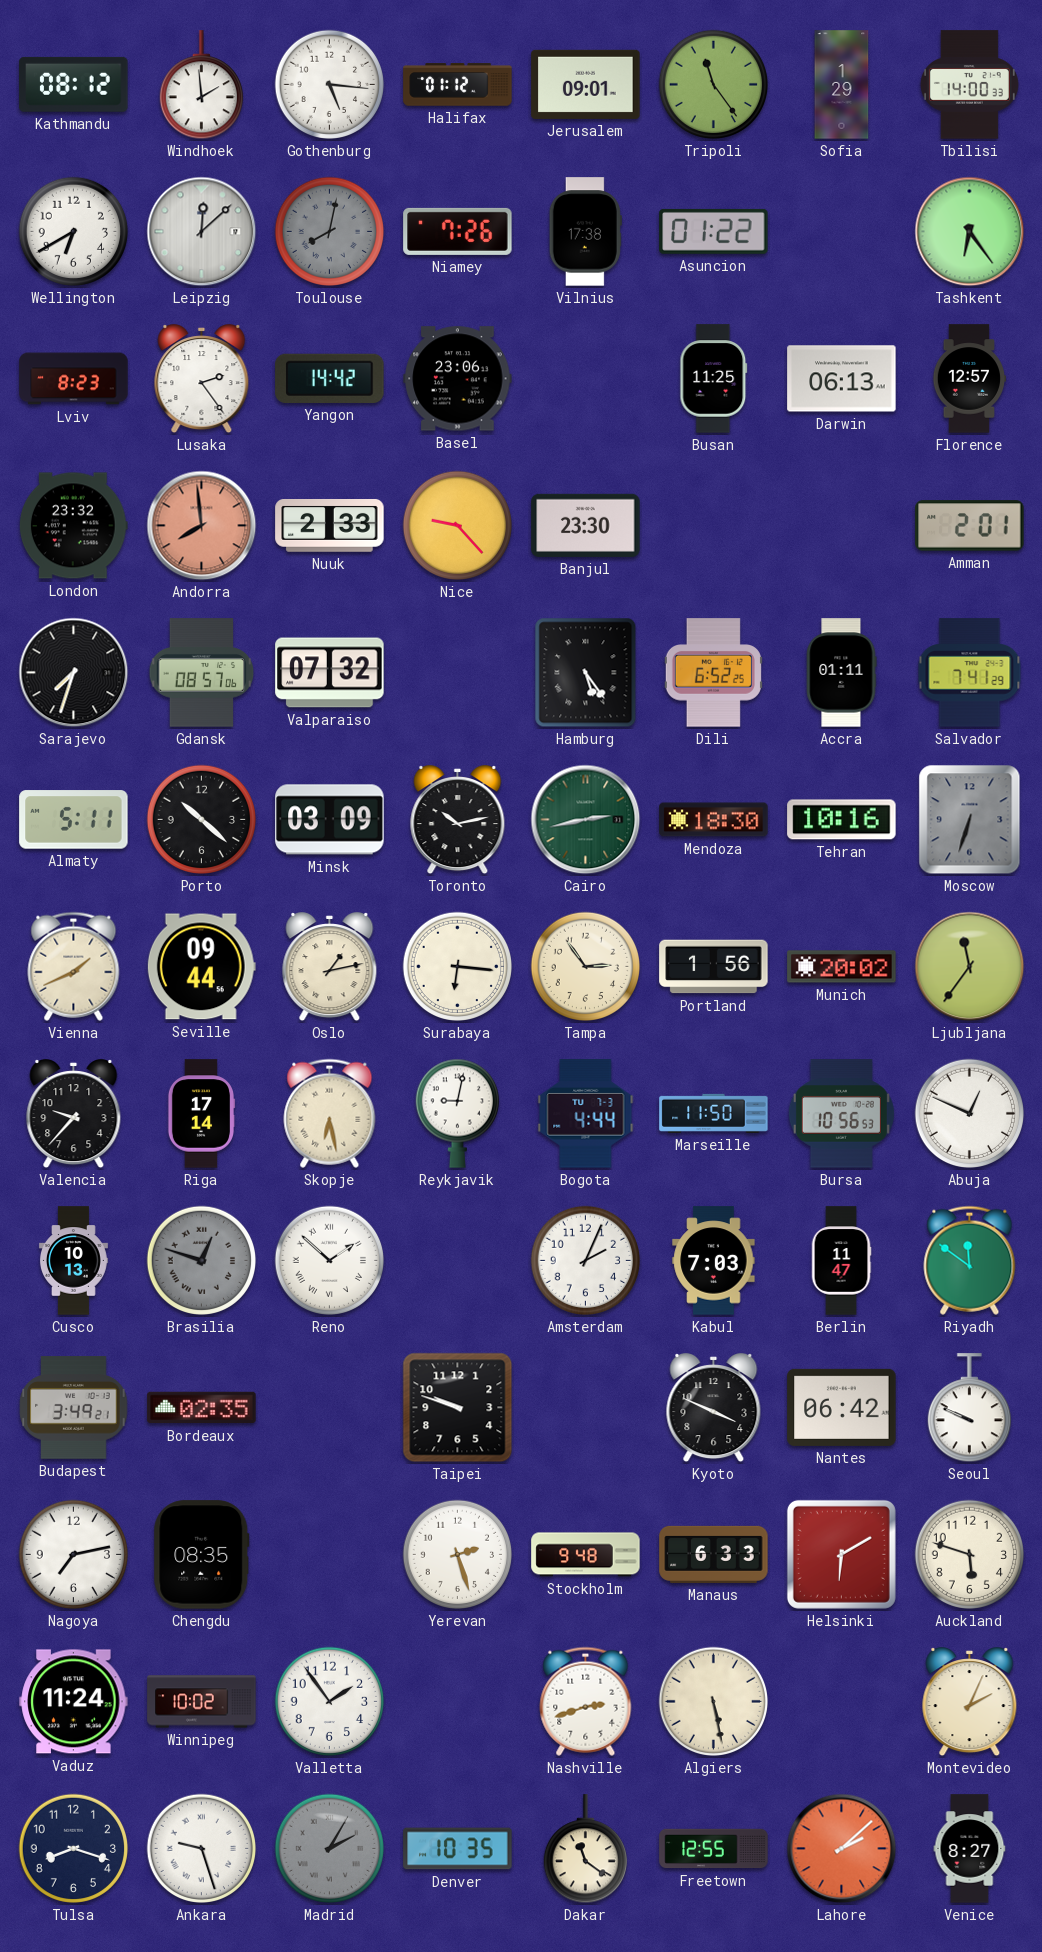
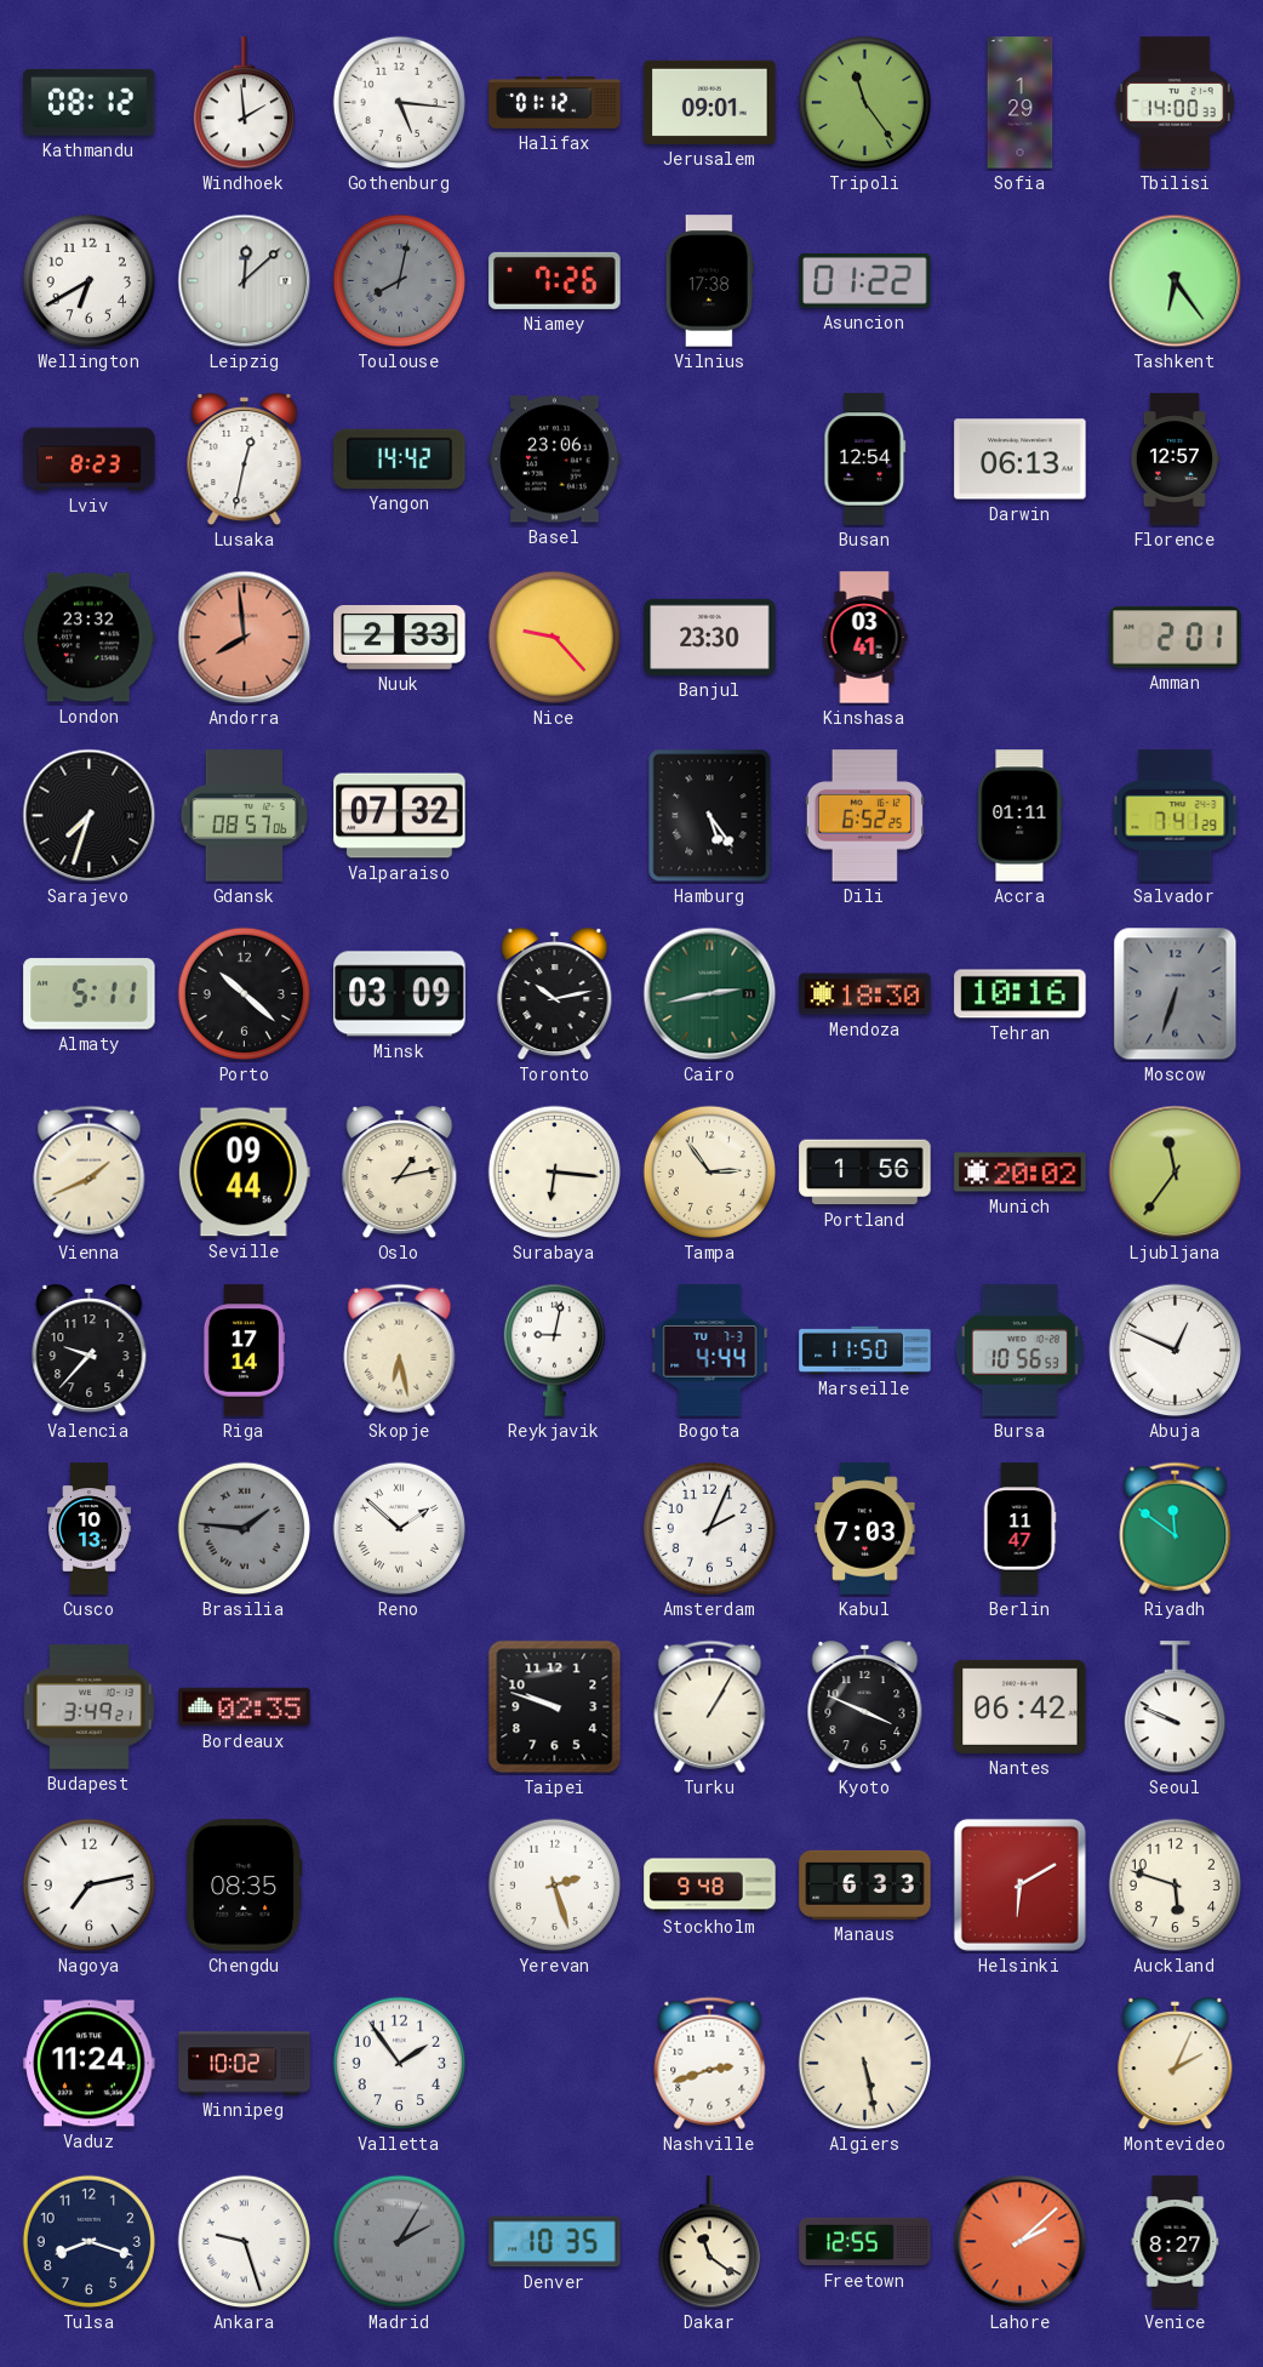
Lusaka: 2:24 -> 12:32 (245, 460)
Busan: 11:25 -> 12:54 (865, 460)
Kinshasa: none -> 03:41 (864, 638)
Brasilia: 12:48 -> 1:46 (245, 1529)
Turku: none -> 1:05 (710, 1706)
